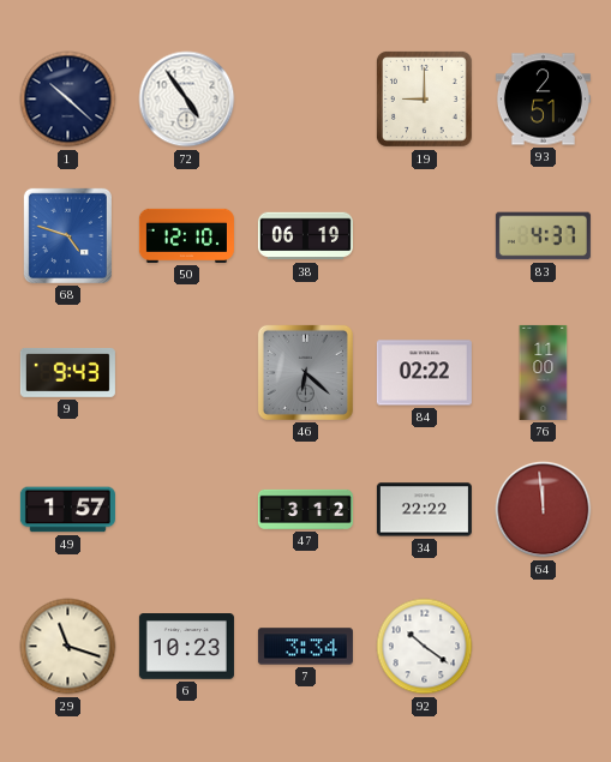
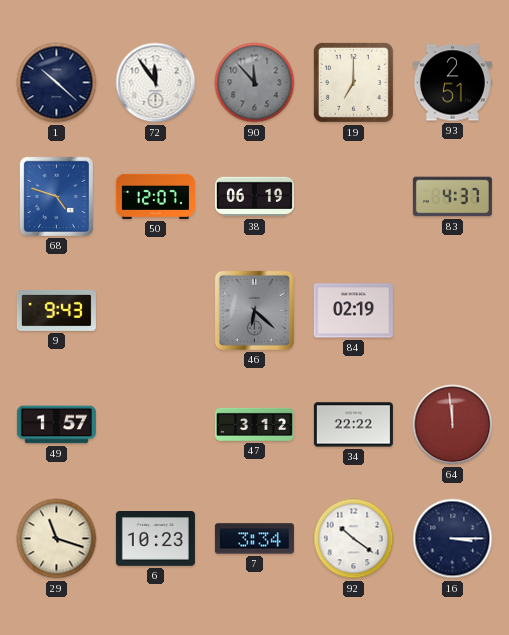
72: 4:54 -> 11:54 (156, 83)
90: none -> 11:53 (255, 83)
19: 9:00 -> 7:00 (353, 82)
50: 12:10 -> 12:07 (155, 196)
84: 02:22 -> 02:19 (353, 311)
76: 11:00 -> none (544, 372)
16: none -> 3:15 (453, 539)
